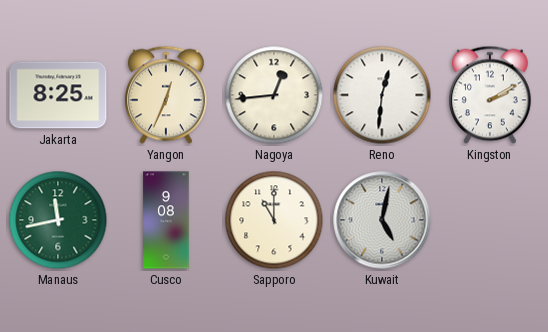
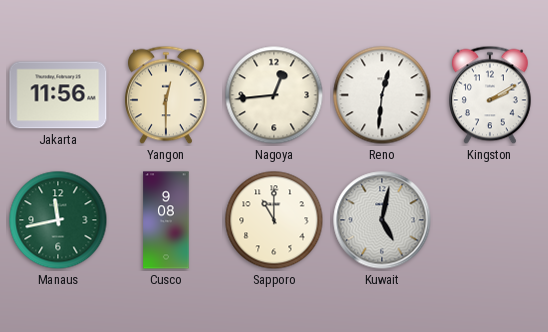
Jakarta: 8:25 -> 11:56 (58, 95)
Yangon: 12:34 -> 12:30 (167, 95)
